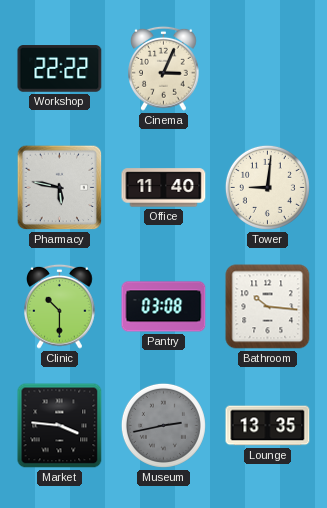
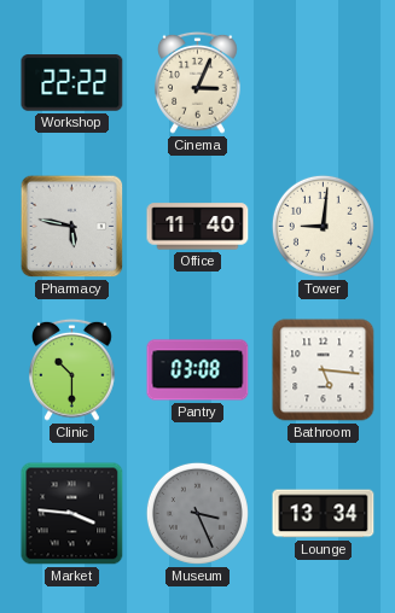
Bathroom: 10:16 -> 5:16 (324, 370)
Museum: 2:43 -> 3:26 (197, 513)
Lounge: 13:35 -> 13:34 (324, 514)
